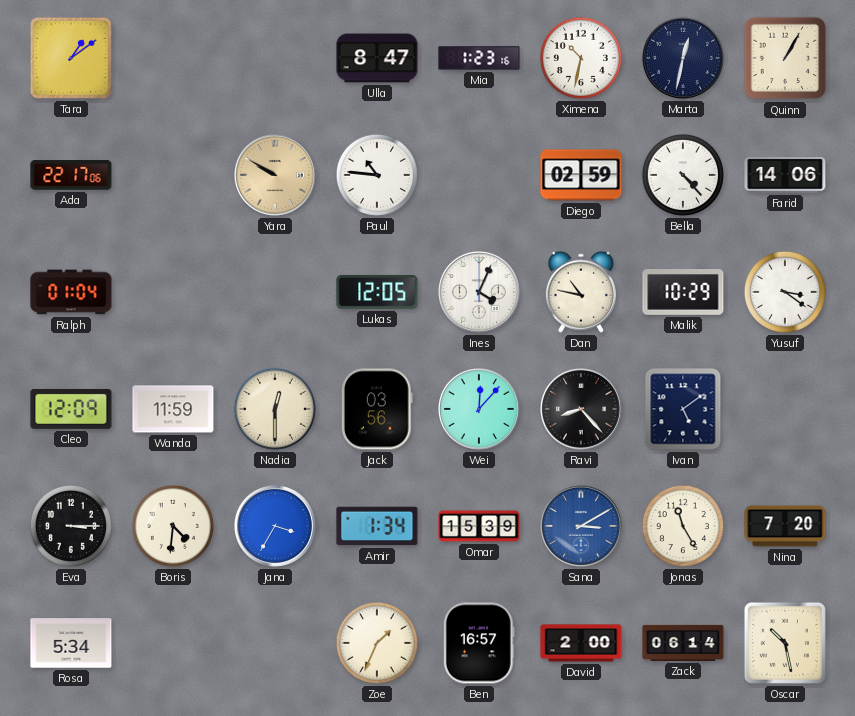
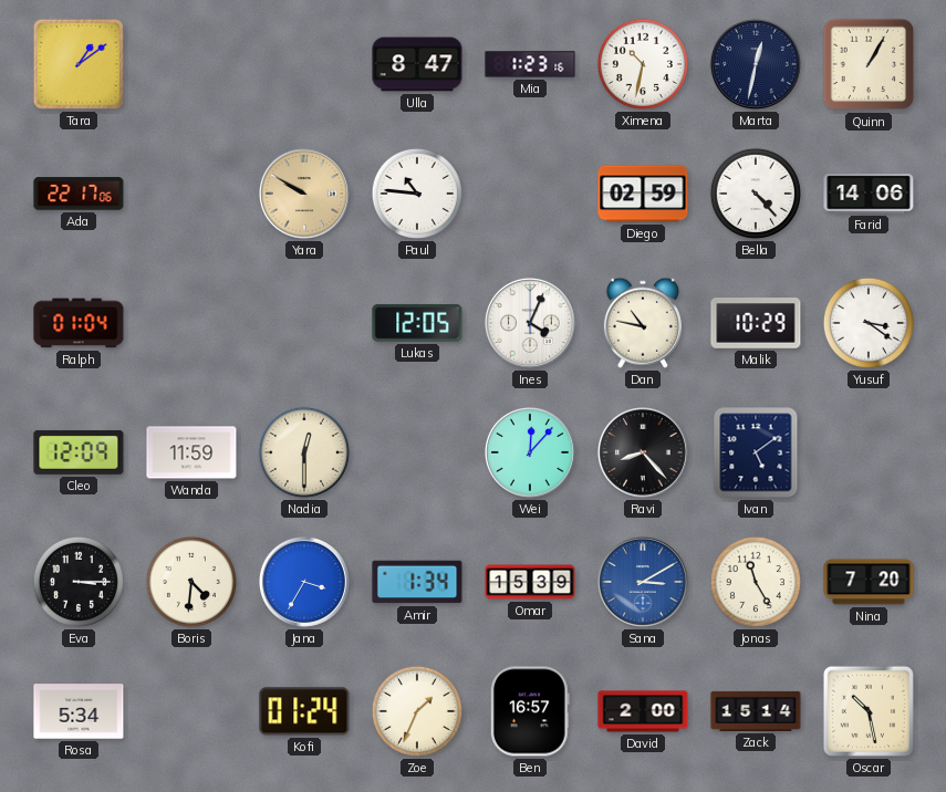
Jack: 03:56 -> none (377, 409)
Kofi: none -> 01:24 (304, 711)
Zack: 06:14 -> 15:14 (756, 711)
